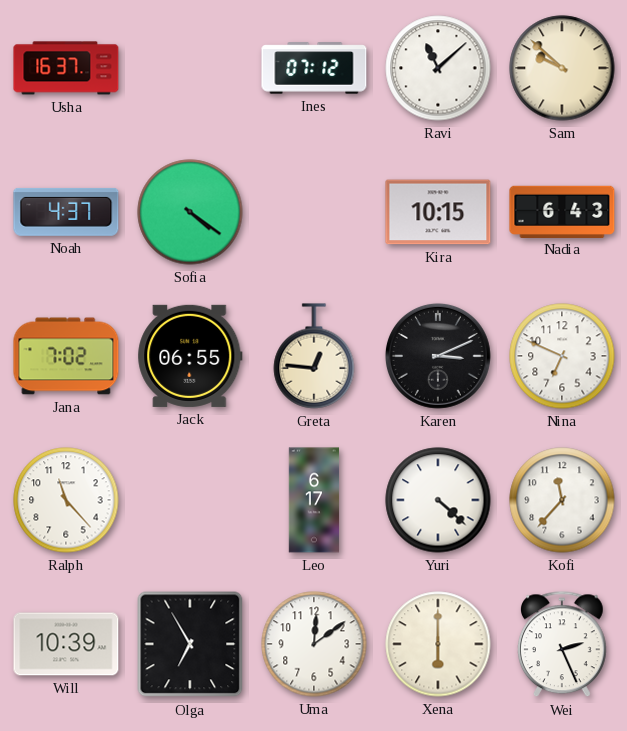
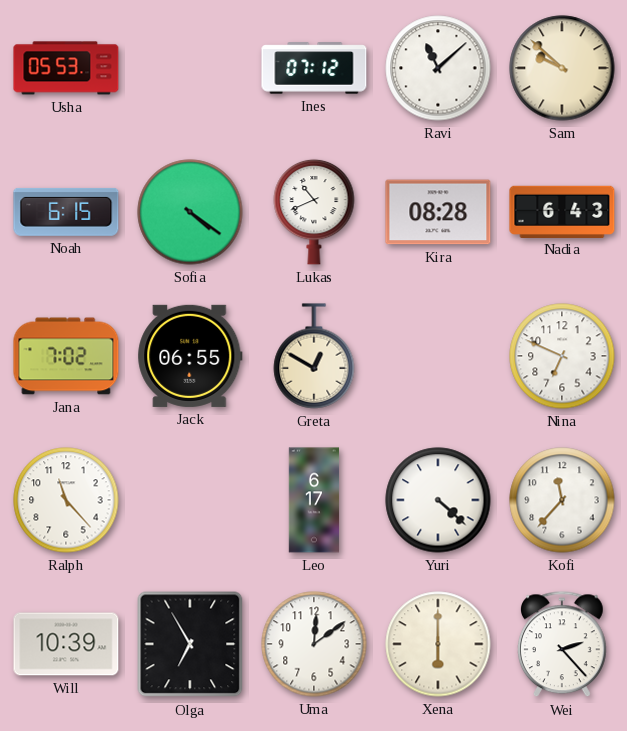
Usha: 16:37 -> 05:53 (66, 68)
Noah: 4:37 -> 6:15 (66, 212)
Lukas: none -> 10:41 (314, 212)
Kira: 10:15 -> 08:28 (438, 212)
Greta: 12:46 -> 12:50 (314, 356)
Karen: 3:11 -> none (438, 356)
Wei: 2:26 -> 2:23 (563, 645)
